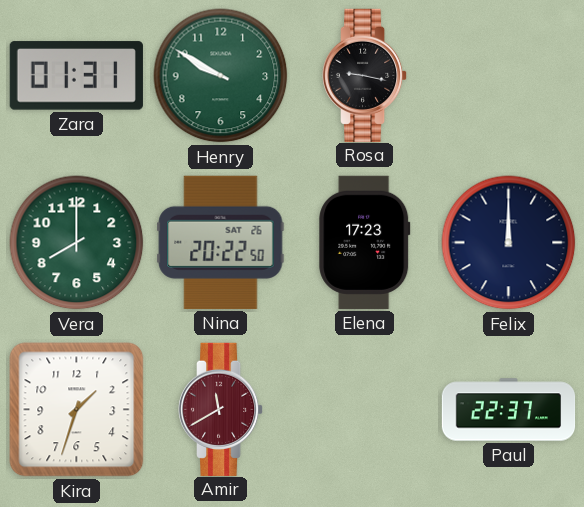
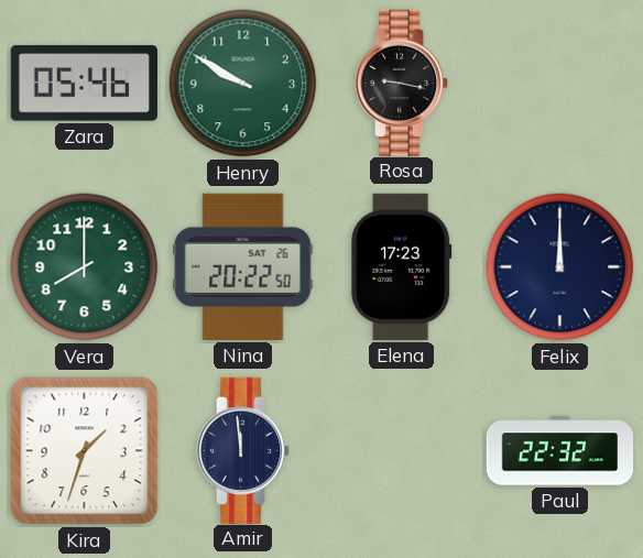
Zara: 01:31 -> 05:46 (84, 84)
Amir: 11:40 -> 11:59 (243, 450)
Amir dial: burgundy -> navy (243, 450)
Paul: 22:37 -> 22:32 (560, 451)
